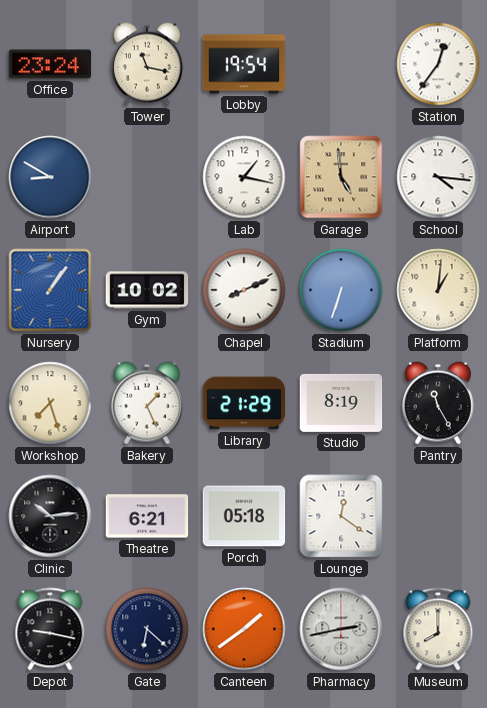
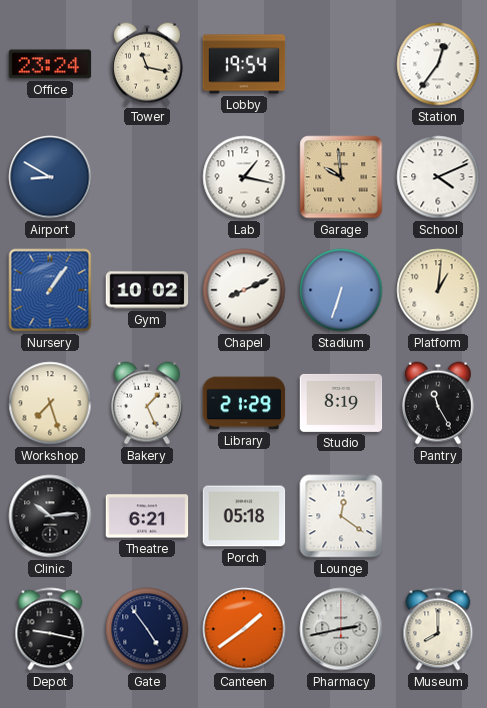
Garage: 4:59 -> 9:59 (341, 177)
School: 4:16 -> 4:11 (438, 177)
Gate: 6:22 -> 4:54 (147, 629)
